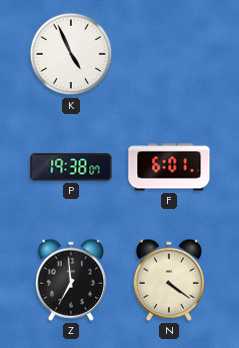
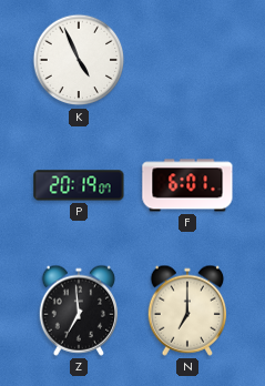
P: 19:38 -> 20:19 (79, 185)
N: 4:21 -> 7:00 (187, 311)
